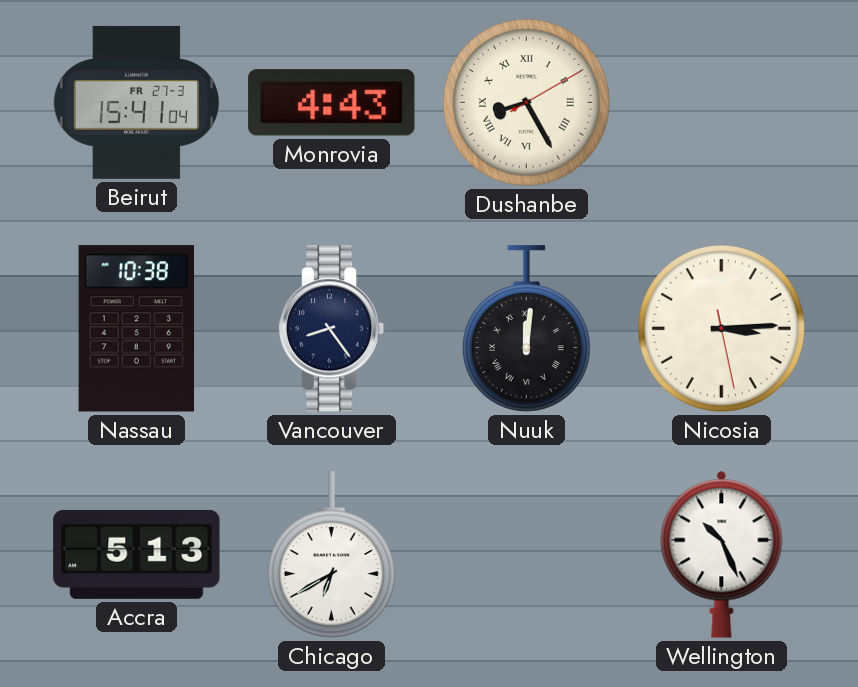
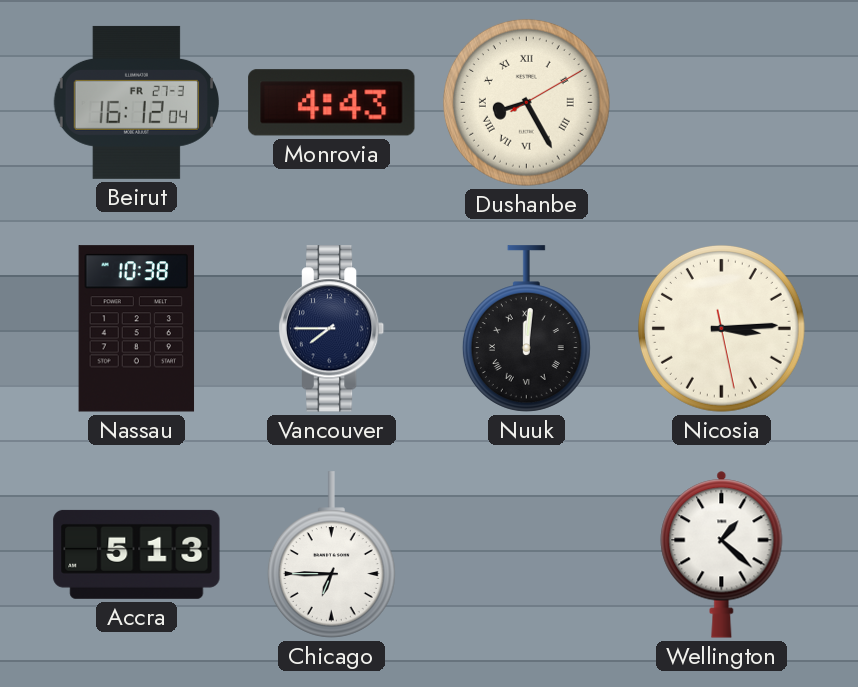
Beirut: 15:41 -> 16:12 (136, 102)
Vancouver: 8:24 -> 7:45 (332, 329)
Chicago: 6:40 -> 6:45 (331, 555)
Wellington: 10:26 -> 1:22 (722, 554)
